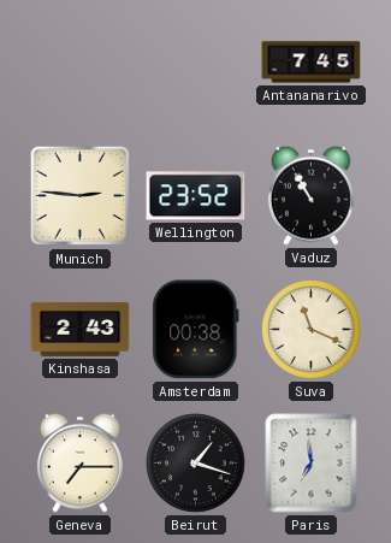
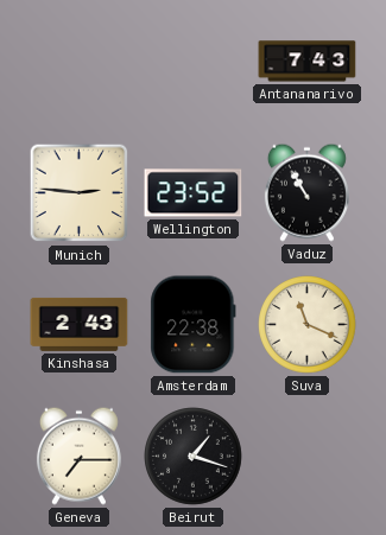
Antananarivo: 7:45 -> 7:43 (308, 62)
Amsterdam: 00:38 -> 22:38 (194, 325)
Paris: 6:59 -> none (312, 464)
